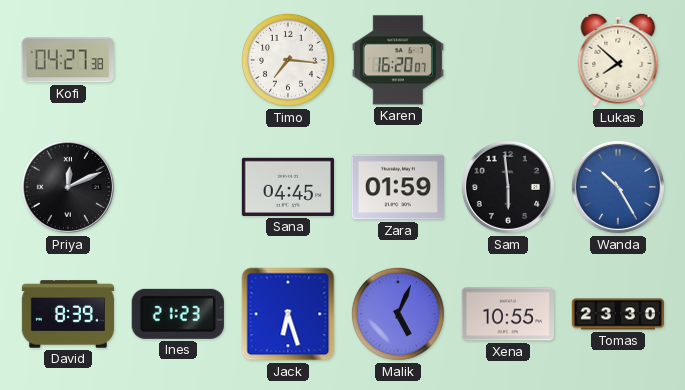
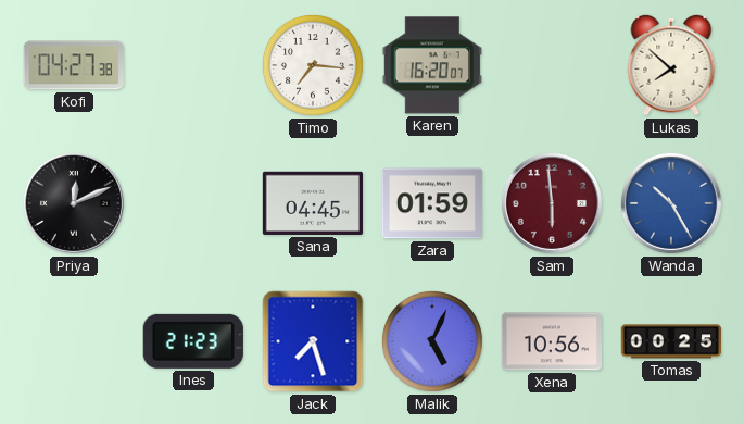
Sam dial: black -> burgundy (552, 203)
David: 8:39 -> none (67, 314)
Jack: 6:27 -> 7:27 (313, 341)
Xena: 10:55 -> 10:56 (552, 341)
Tomas: 23:30 -> 00:25 (670, 341)
